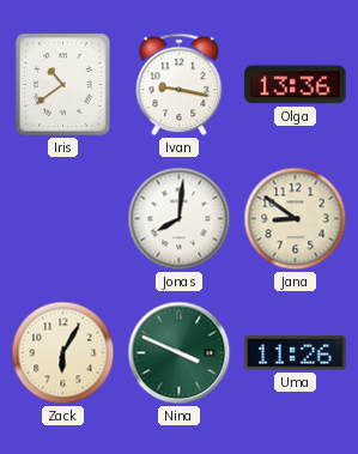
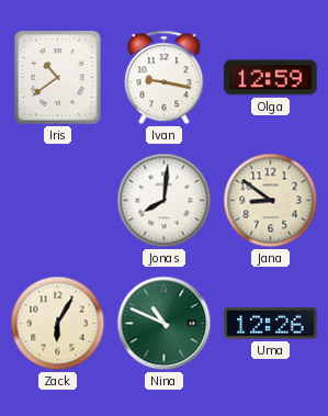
Olga: 13:36 -> 12:59 (271, 78)
Nina: 3:49 -> 10:49 (165, 324)
Uma: 11:26 -> 12:26 (271, 324)
